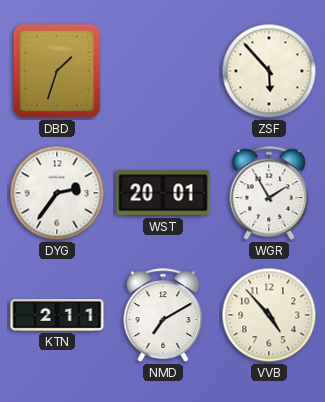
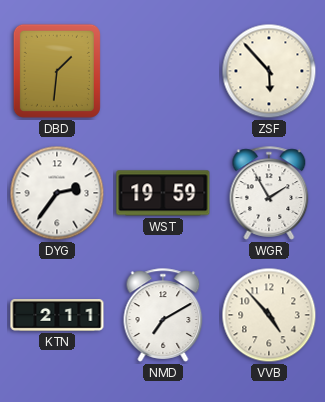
DBD: 1:33 -> 1:31 (57, 71)
WST: 20:01 -> 19:59 (163, 193)
